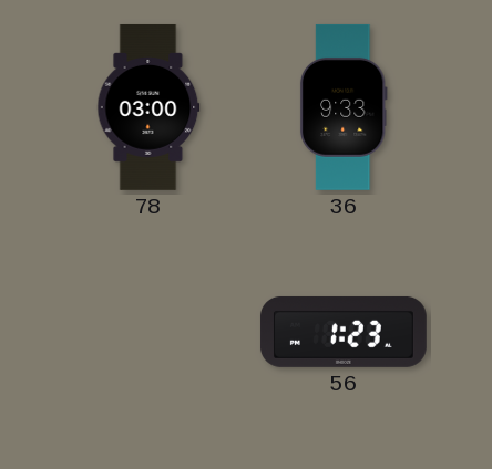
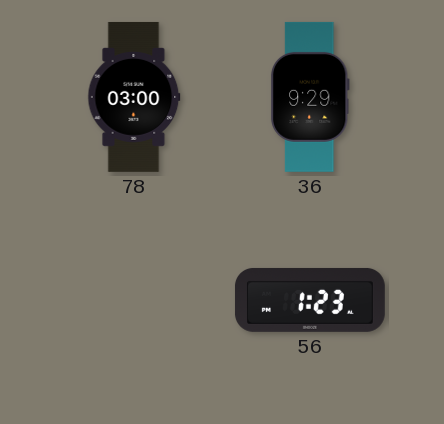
36: 9:33 -> 9:29 (310, 97)
